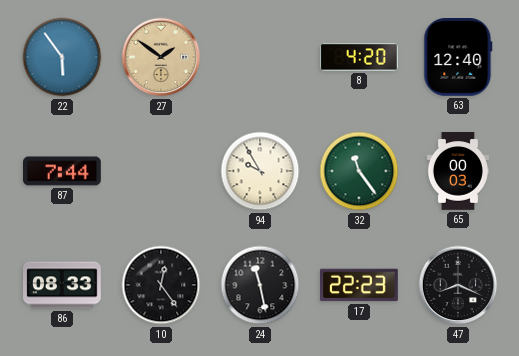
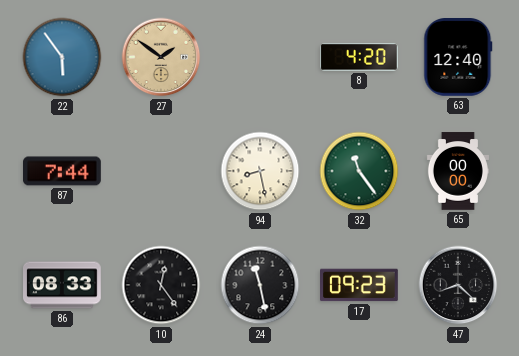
94: 9:55 -> 8:28 (260, 171)
65: 00:03 -> 00:00 (458, 171)
17: 22:23 -> 09:23 (360, 285)
47: 8:19 -> 8:22 (458, 285)
